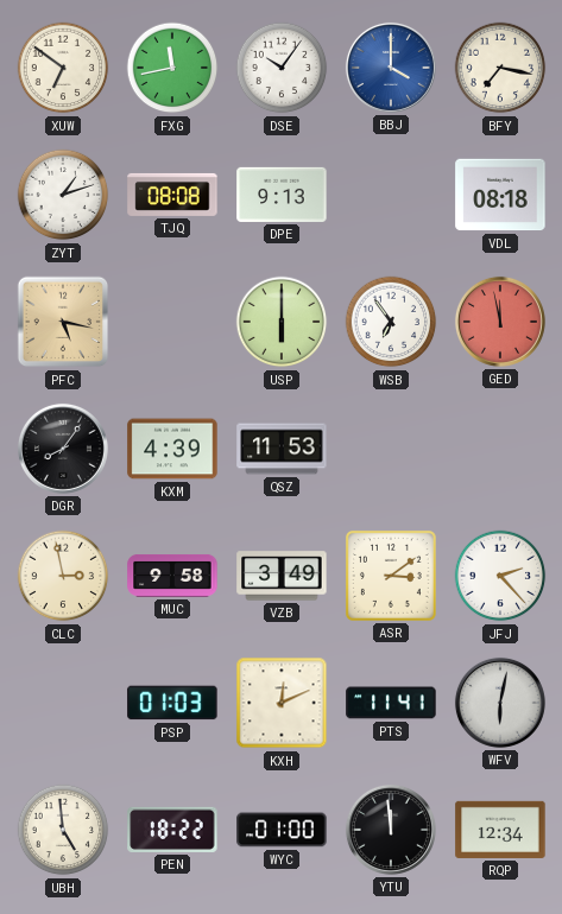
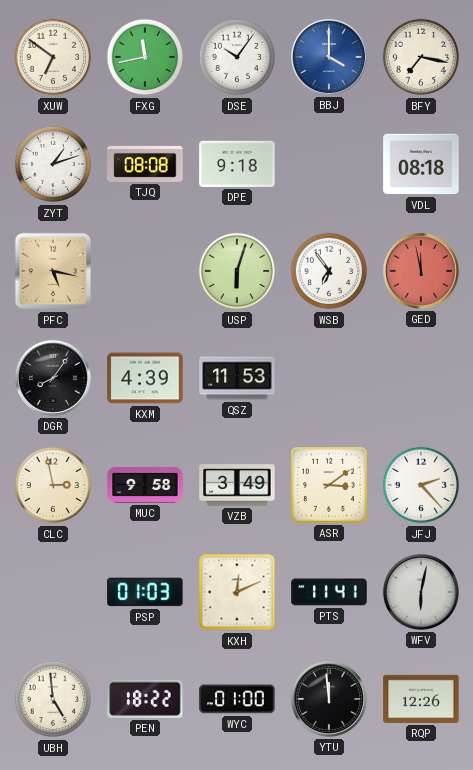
DPE: 9:13 -> 9:18 (237, 164)
USP: 6:00 -> 6:03 (237, 271)
RQP: 12:34 -> 12:26 (421, 699)
